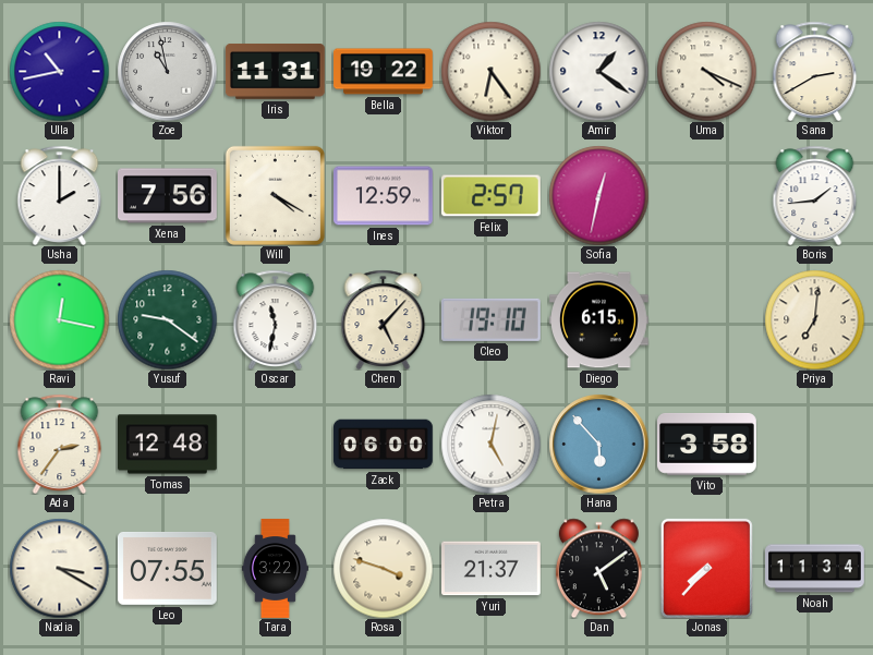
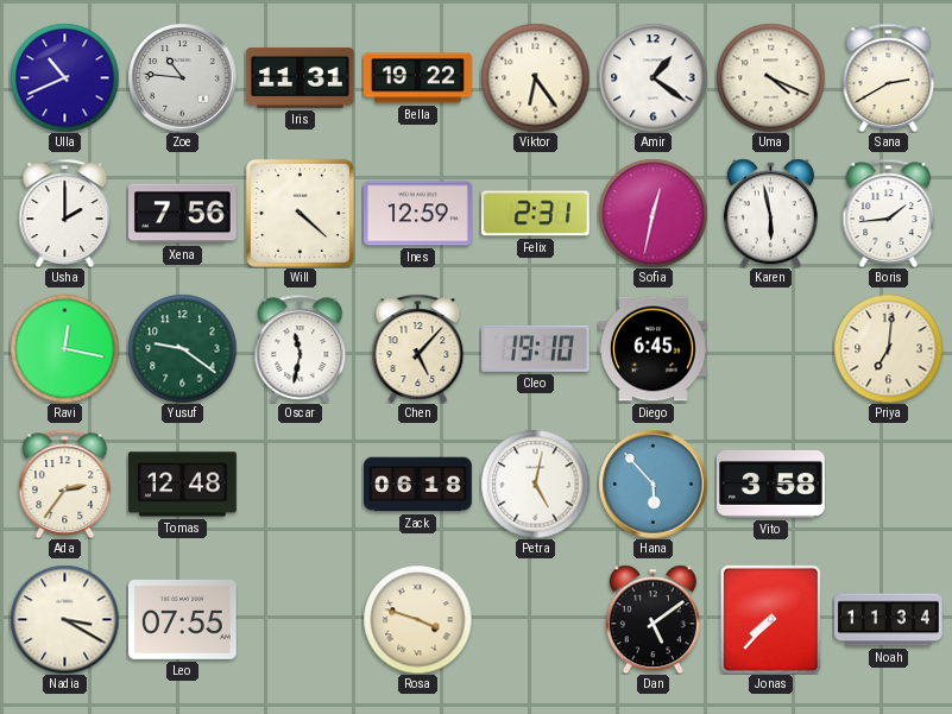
Ulla: 10:43 -> 10:41 (64, 77)
Zoe: 10:58 -> 10:46 (182, 77)
Will: 4:20 -> 4:22 (300, 213)
Felix: 2:57 -> 2:31 (535, 214)
Karen: none -> 5:58 (770, 213)
Diego: 6:15 -> 6:45 (654, 349)
Zack: 06:00 -> 06:18 (418, 485)
Tara: 3:22 -> none (275, 569)
Yuri: 21:37 -> none (492, 569)
